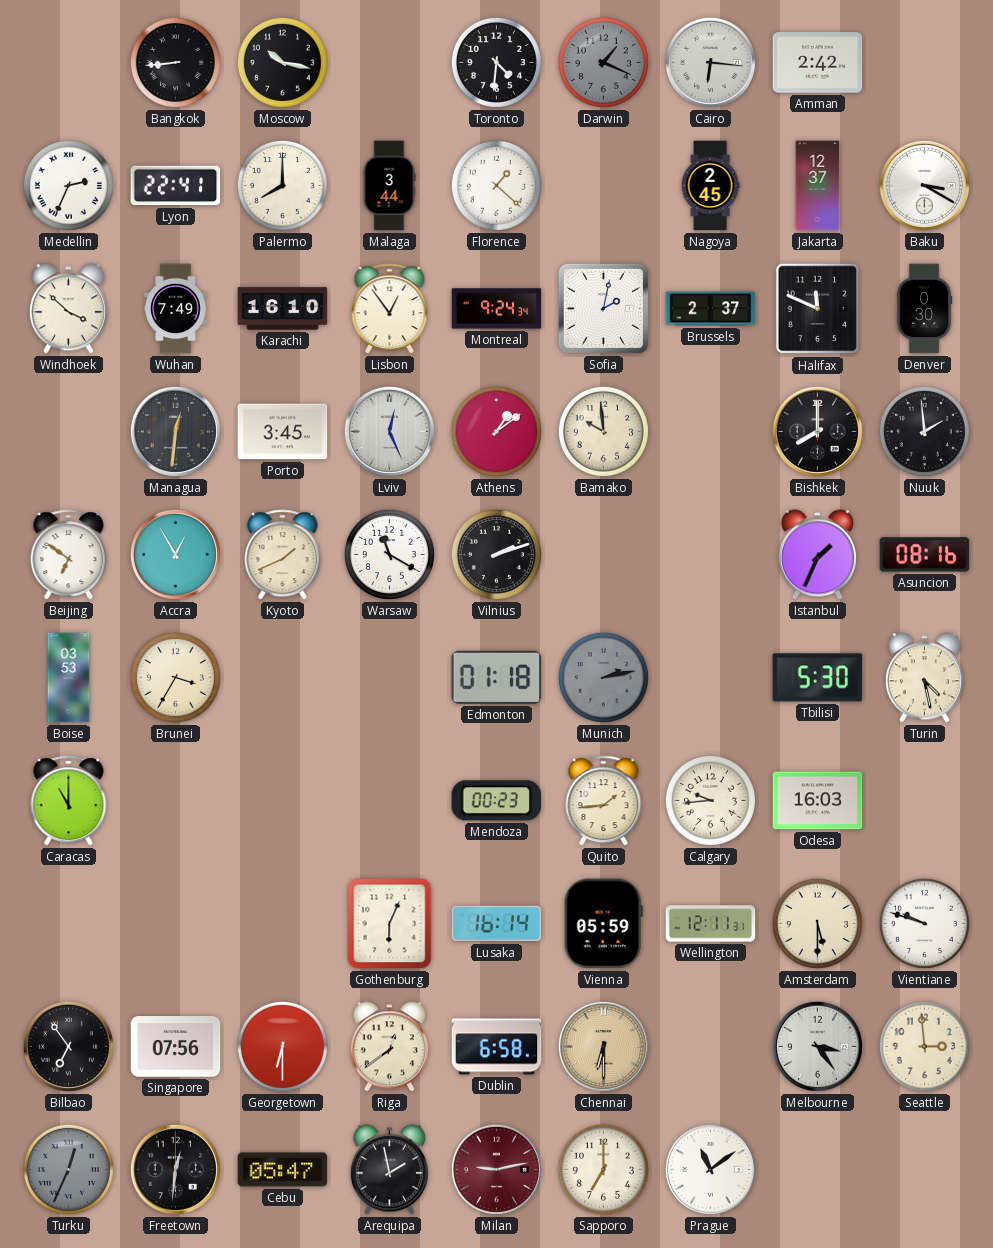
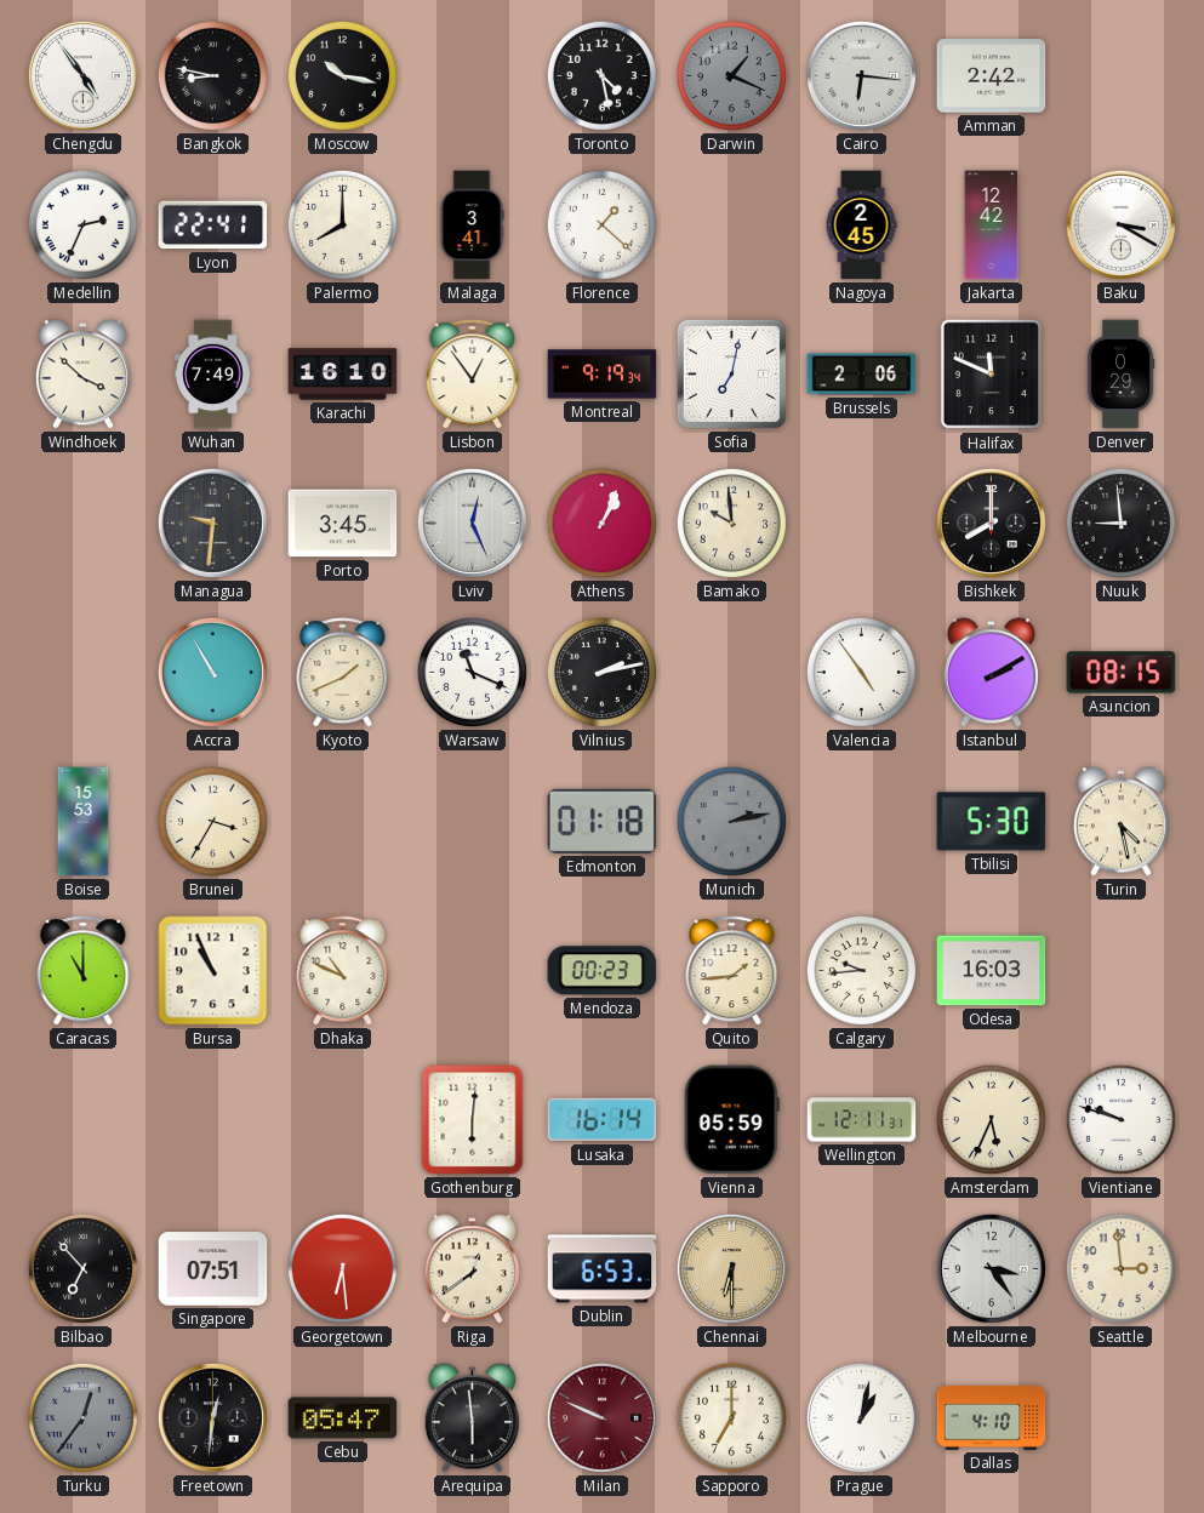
Chengdu: none -> 4:54 (82, 75)
Bangkok: 8:44 -> 8:47 (212, 75)
Toronto: 4:31 -> 4:28 (601, 75)
Malaga: 3:44 -> 3:41 (472, 225)
Jakarta: 12:37 -> 12:42 (992, 225)
Montreal: 9:24 -> 9:19 (603, 375)
Sofia: 2:02 -> 7:02 (731, 373)
Brussels: 2:37 -> 2:06 (862, 375)
Denver: 0:30 -> 0:29 (1120, 375)
Managua: 12:31 -> 9:31 (212, 523)
Athens: 1:09 -> 1:04 (601, 523)
Nuuk: 1:59 -> 8:59 (1120, 523)
Beijing: 6:51 -> none (69, 555)
Accra: 12:55 -> 10:55 (212, 672)
Warsaw: 11:20 -> 11:19 (472, 672)
Vilnius: 2:12 -> 2:13 (601, 672)
Valencia: none -> 4:54 (861, 672)
Istanbul: 1:34 -> 2:10 (991, 673)
Asuncion: 08:16 -> 08:15 (1122, 673)
Boise: 03:53 -> 15:53 (84, 822)
Bursa: none -> 10:56 (213, 971)
Dhaka: none -> 10:49 (343, 971)
Gothenburg: 6:04 -> 6:01 (473, 1120)
Amsterdam: 5:30 -> 5:34 (991, 1119)
Bilbao: 6:54 -> 6:53 (82, 1268)
Singapore: 07:56 -> 07:51 (213, 1269)
Georgetown: 6:30 -> 6:29 (342, 1268)
Dublin: 6:58 -> 6:53 (603, 1269)
Turku: 12:34 -> 12:36 (82, 1417)
Arequipa: 1:58 -> 5:59 (472, 1418)
Milan: 9:13 -> 9:49 (601, 1417)
Prague: 11:09 -> 1:02 (861, 1417)
Dallas: none -> 4:10 (992, 1418)
